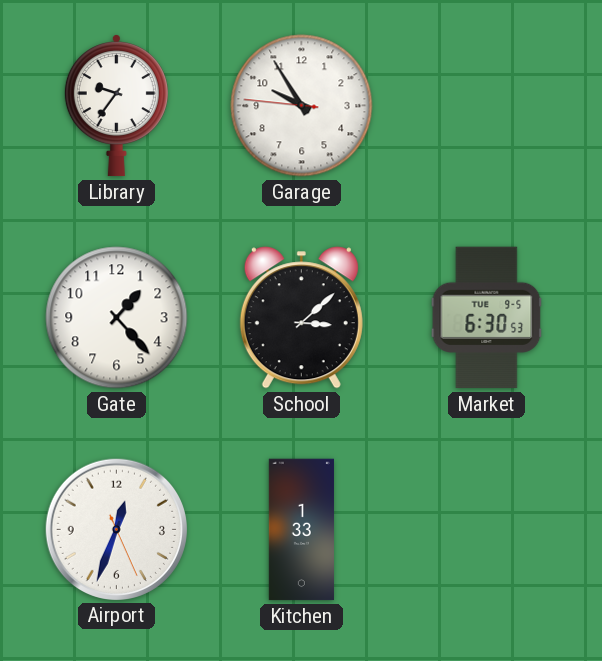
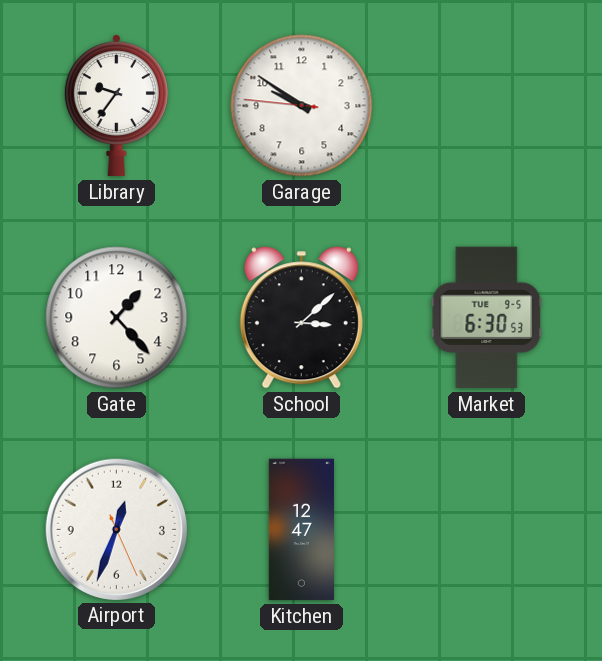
Garage: 9:54 -> 9:50 (302, 106)
Kitchen: 1:33 -> 12:47 (301, 530)
